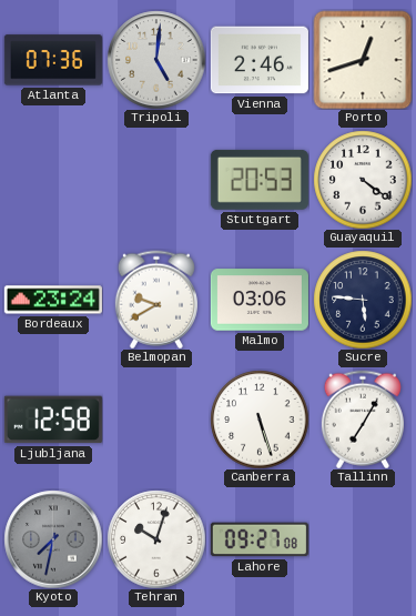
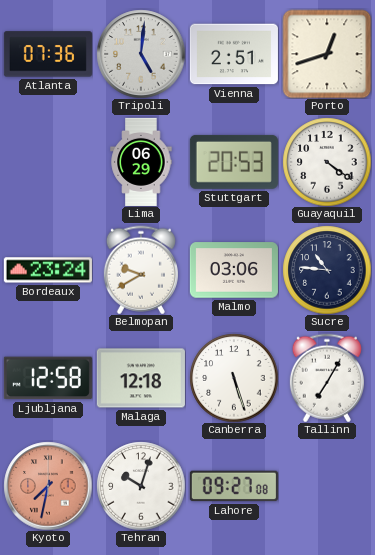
Vienna: 2:46 -> 2:51 (234, 54)
Lima: none -> 06:29 (141, 162)
Sucre: 5:46 -> 10:46 (327, 270)
Malaga: none -> 12:18 (141, 378)
Kyoto dial: grey -> salmon (48, 486)
